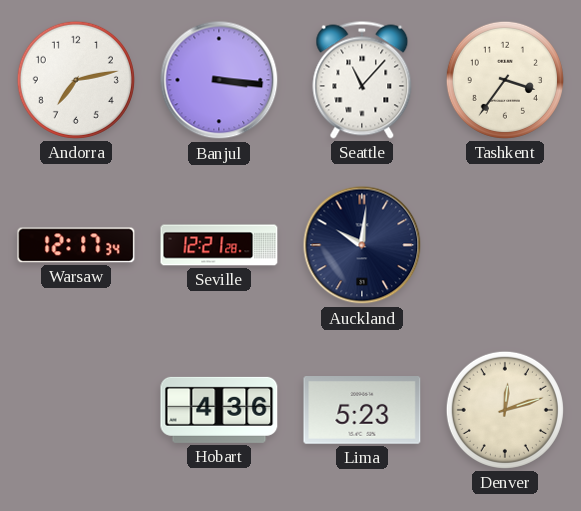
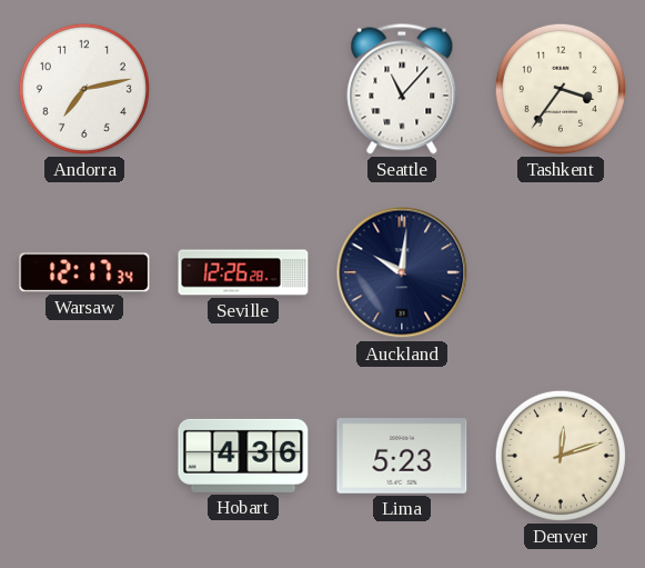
Banjul: 3:16 -> none (219, 80)
Seville: 12:21 -> 12:26 (243, 272)
